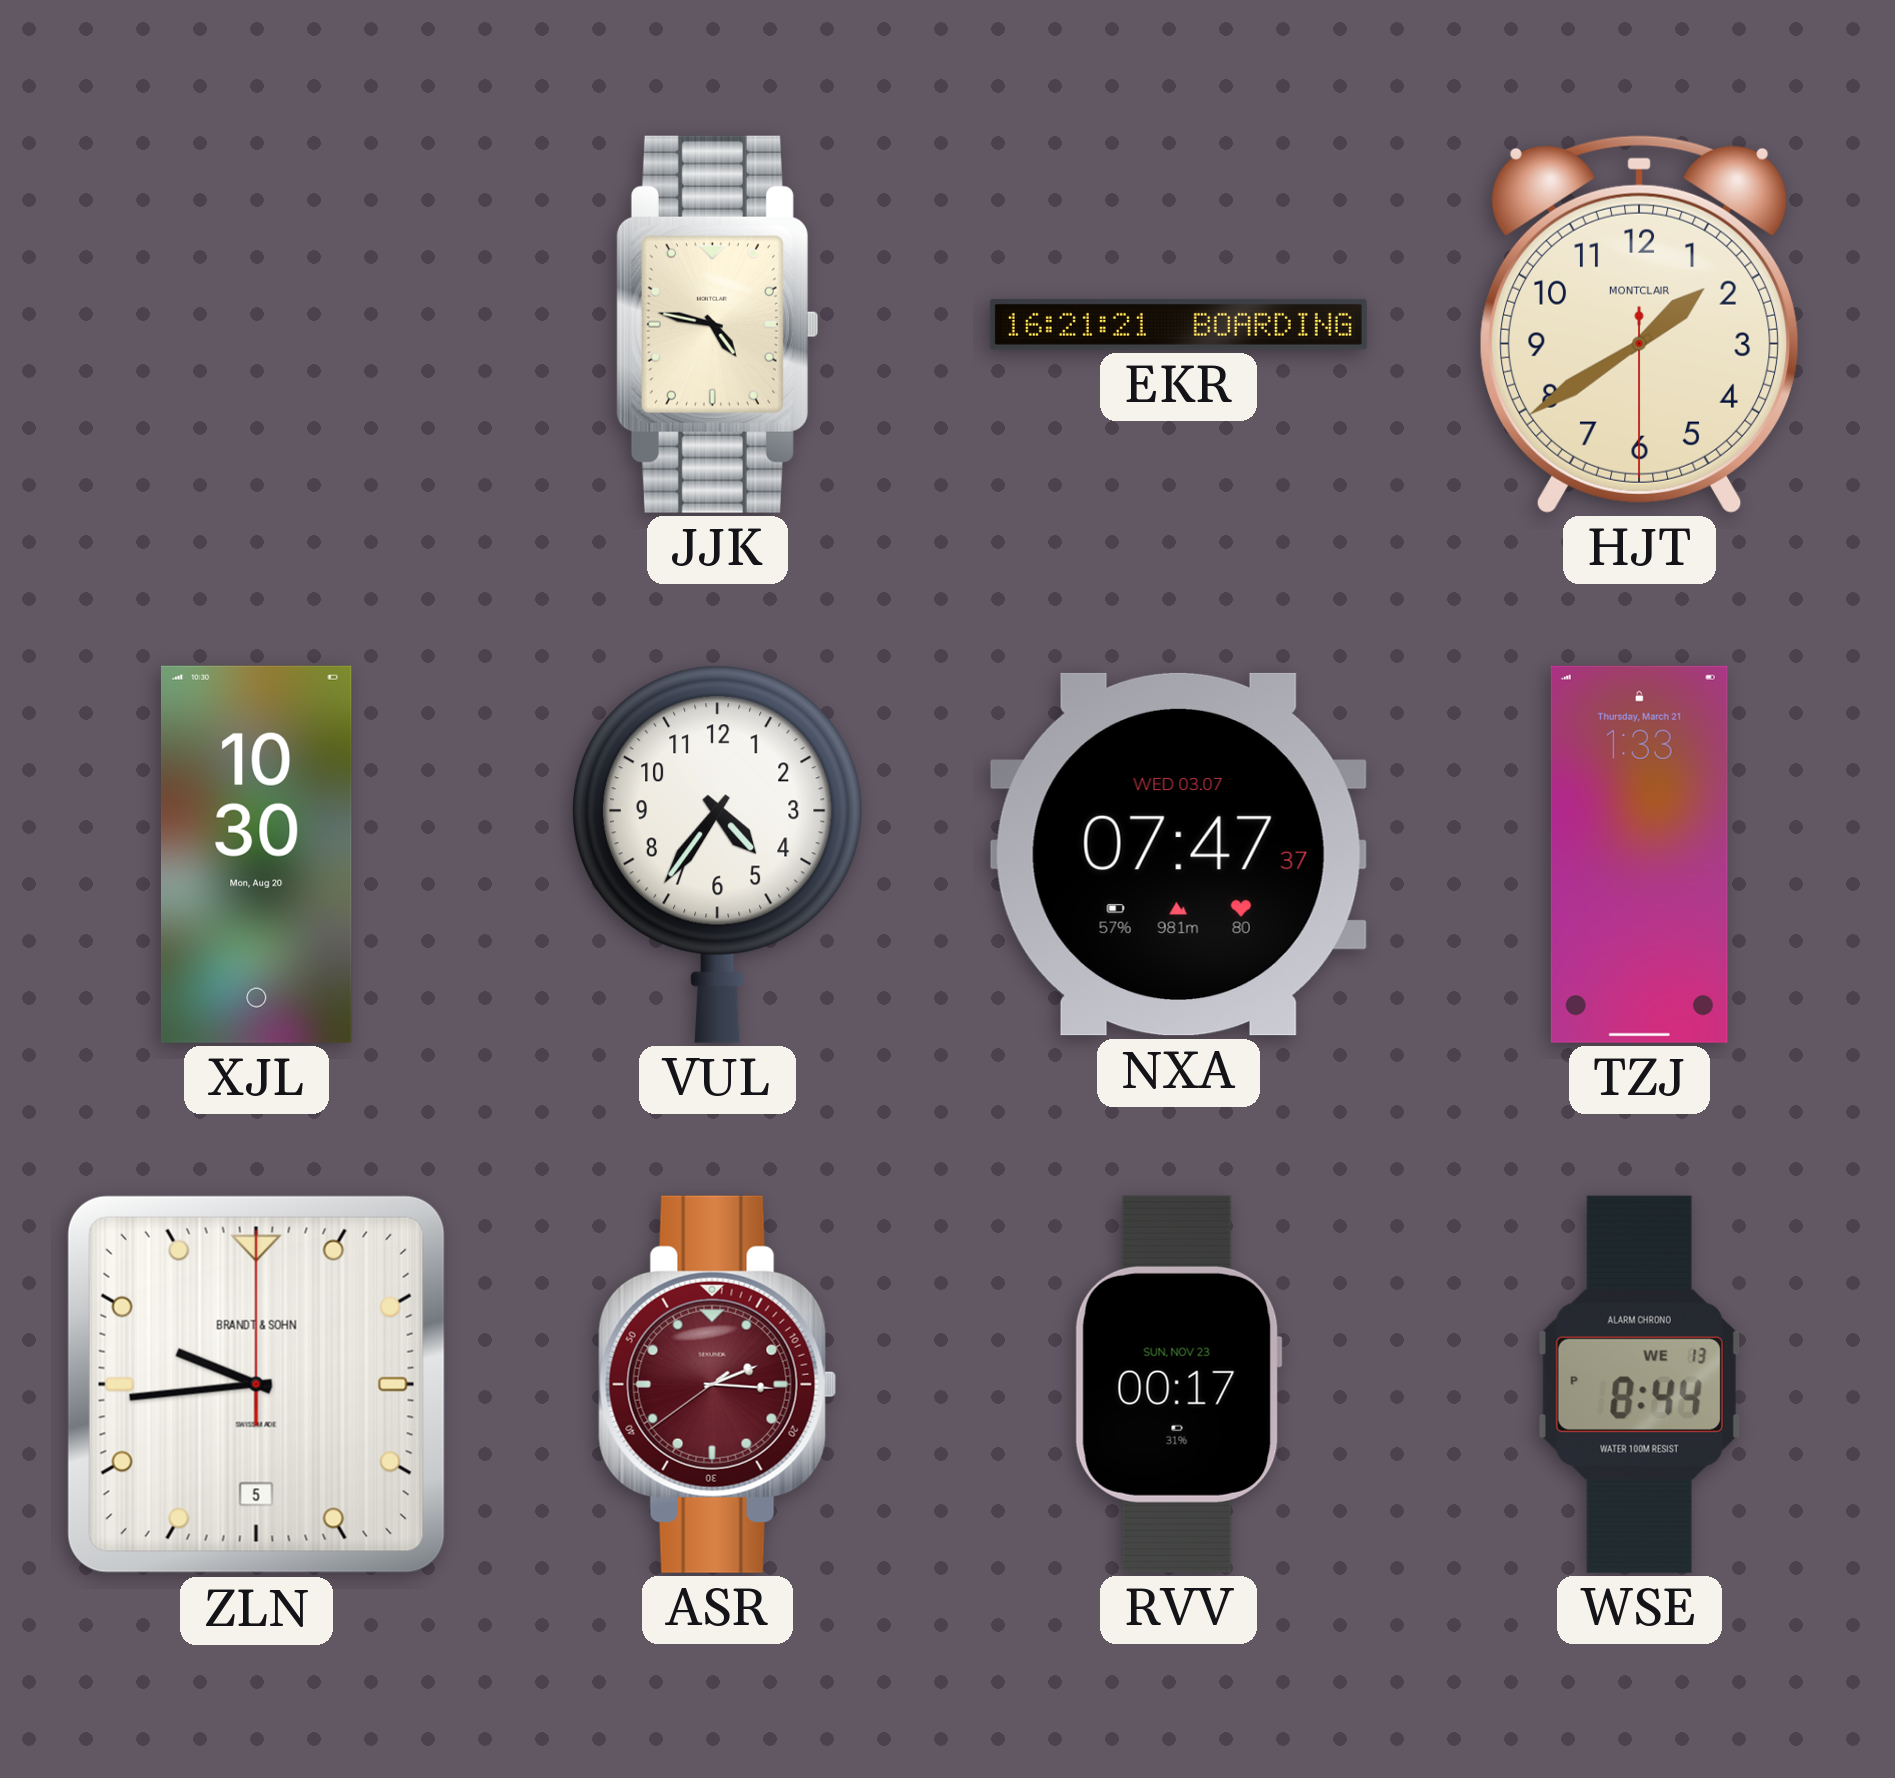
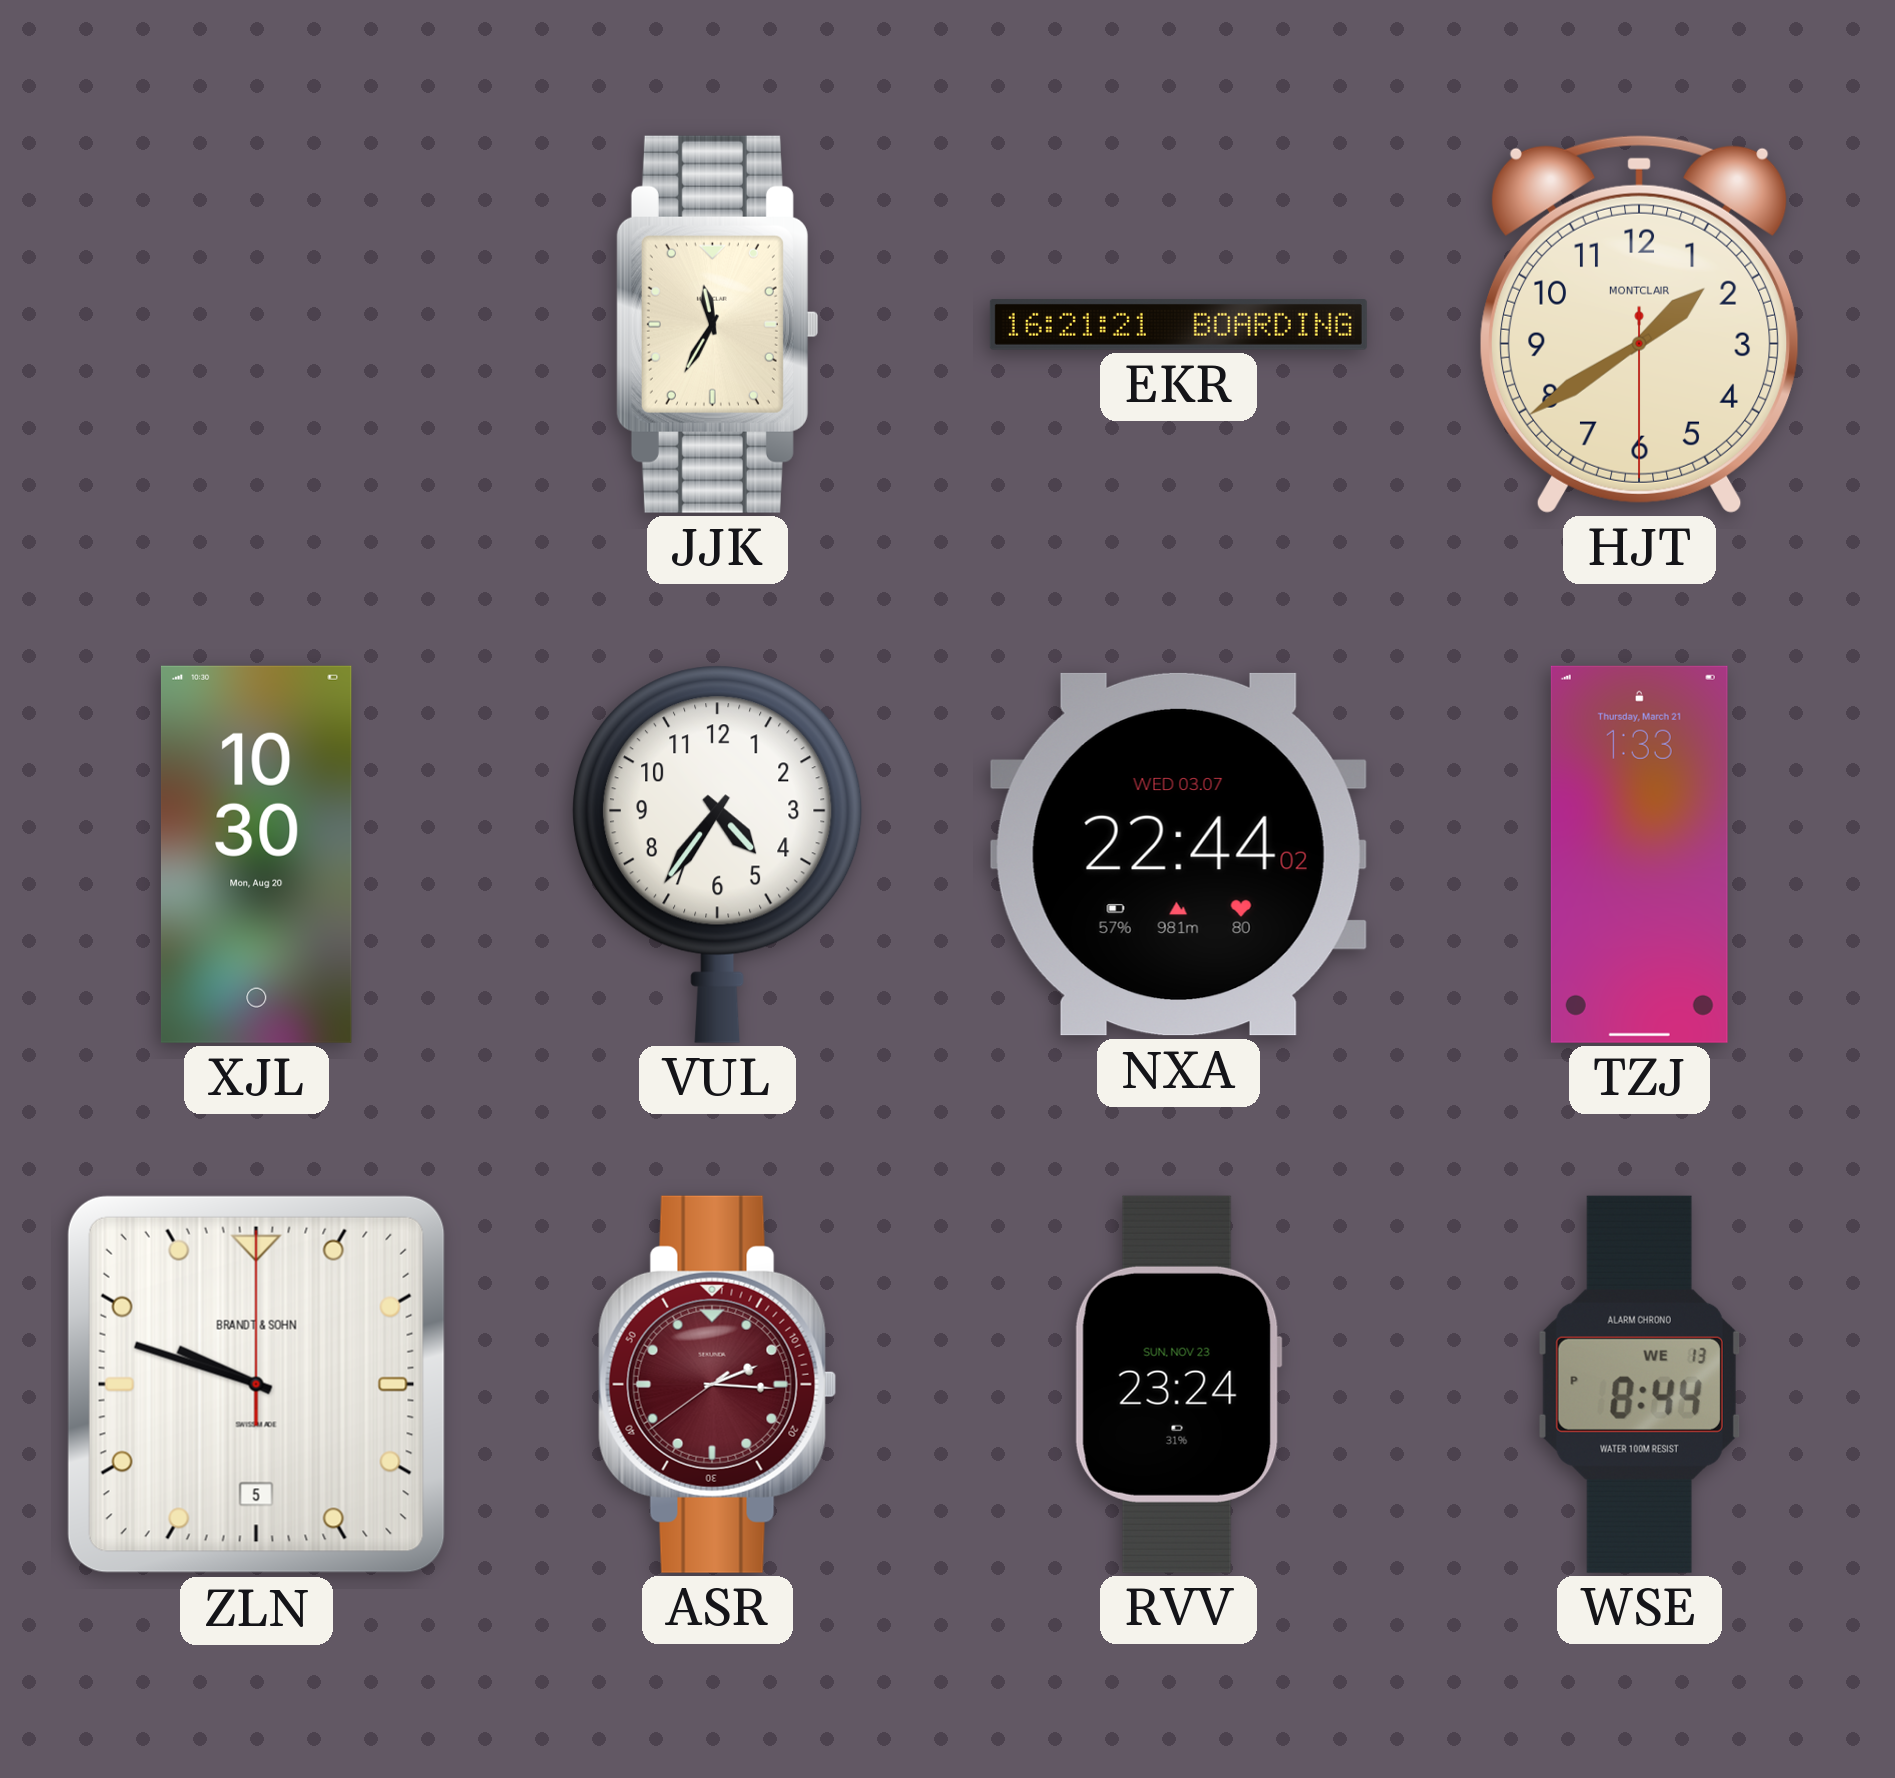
JJK: 4:47 -> 11:35 (717, 324)
NXA: 07:47 -> 22:44 (1178, 854)
ZLN: 9:44 -> 9:48 (256, 1384)
RVV: 00:17 -> 23:24 (1178, 1384)
